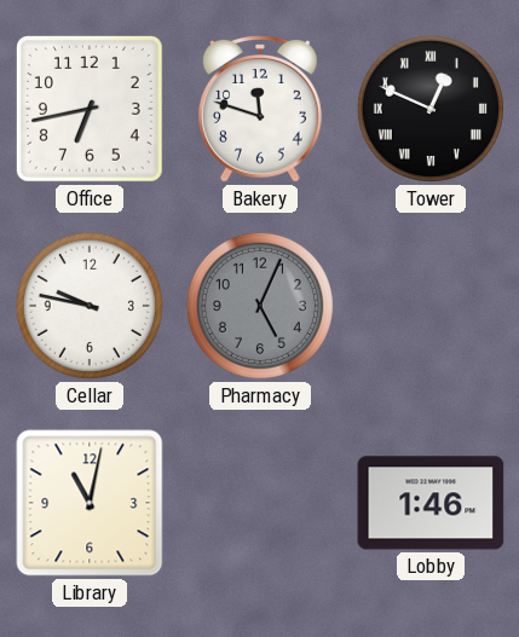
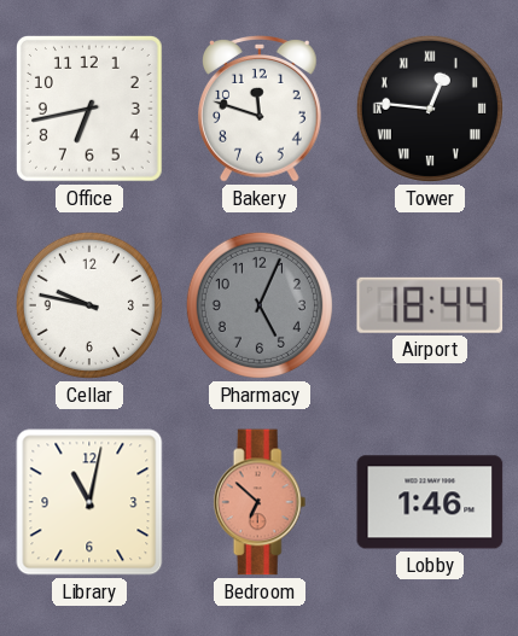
Tower: 12:49 -> 12:46 (430, 109)
Airport: none -> 18:44 (430, 305)
Bedroom: none -> 6:52 (260, 502)
